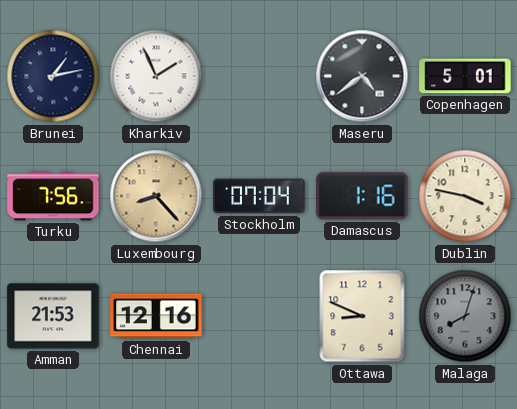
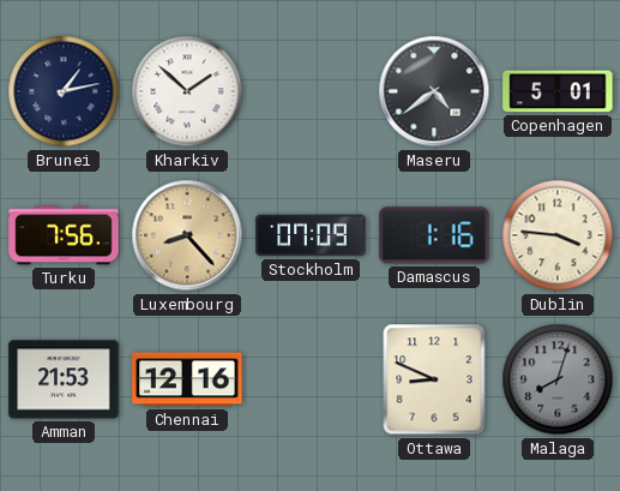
Kharkiv: 1:56 -> 1:52 (187, 91)
Stockholm: 07:04 -> 07:09 (311, 235)
Dublin: 3:47 -> 3:46 (558, 235)
